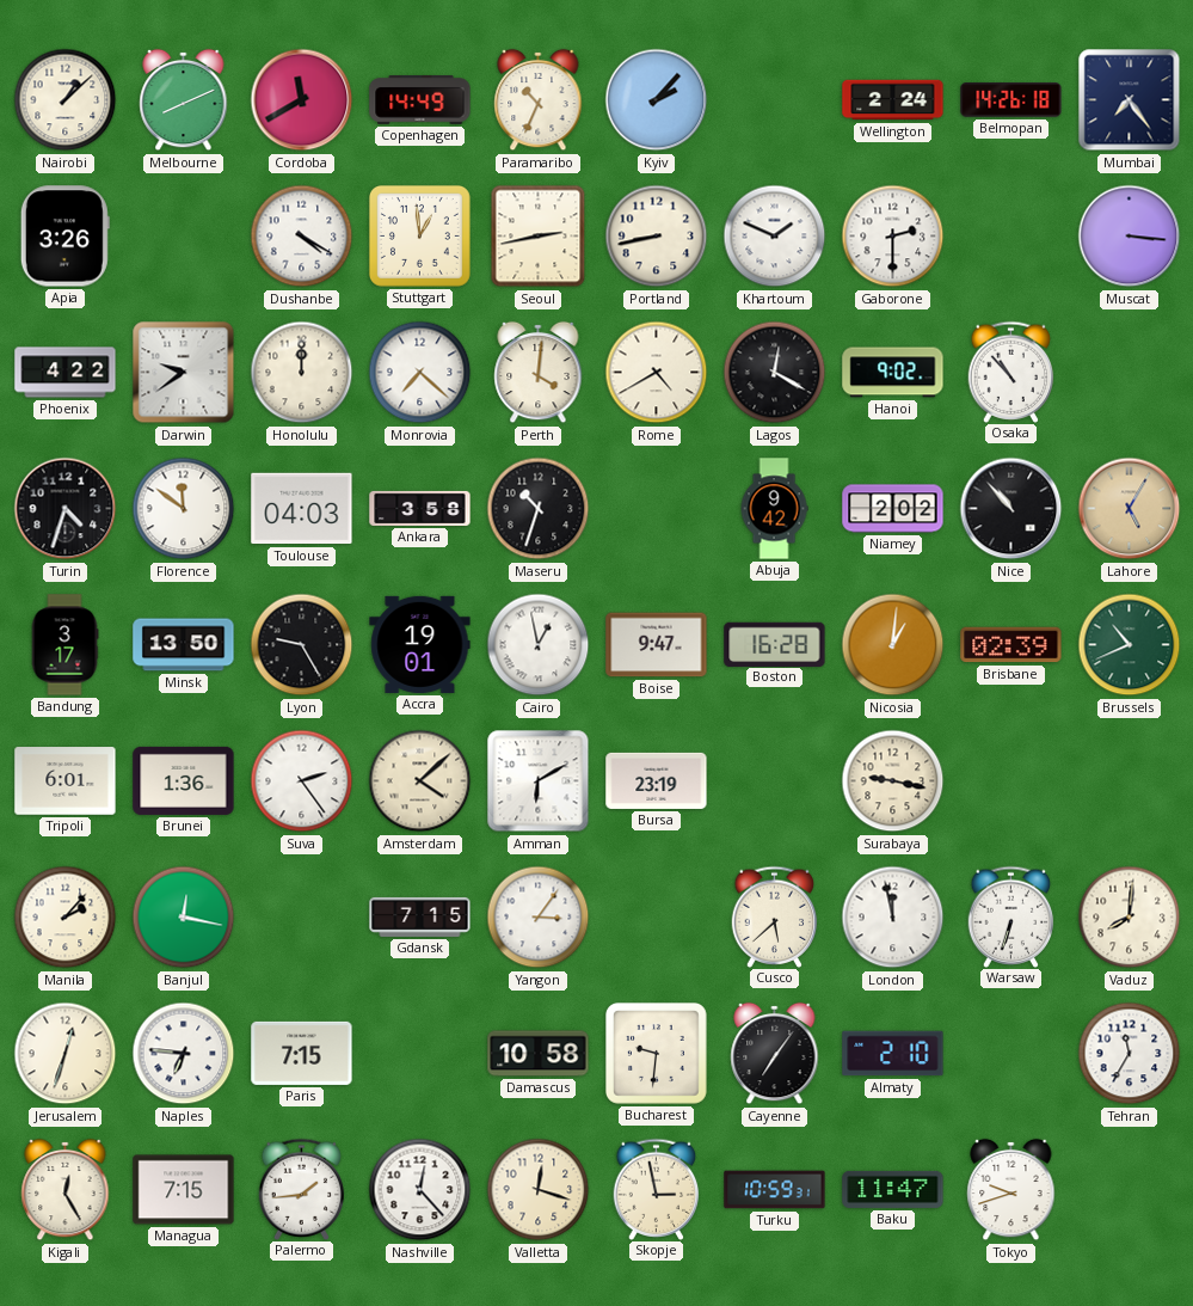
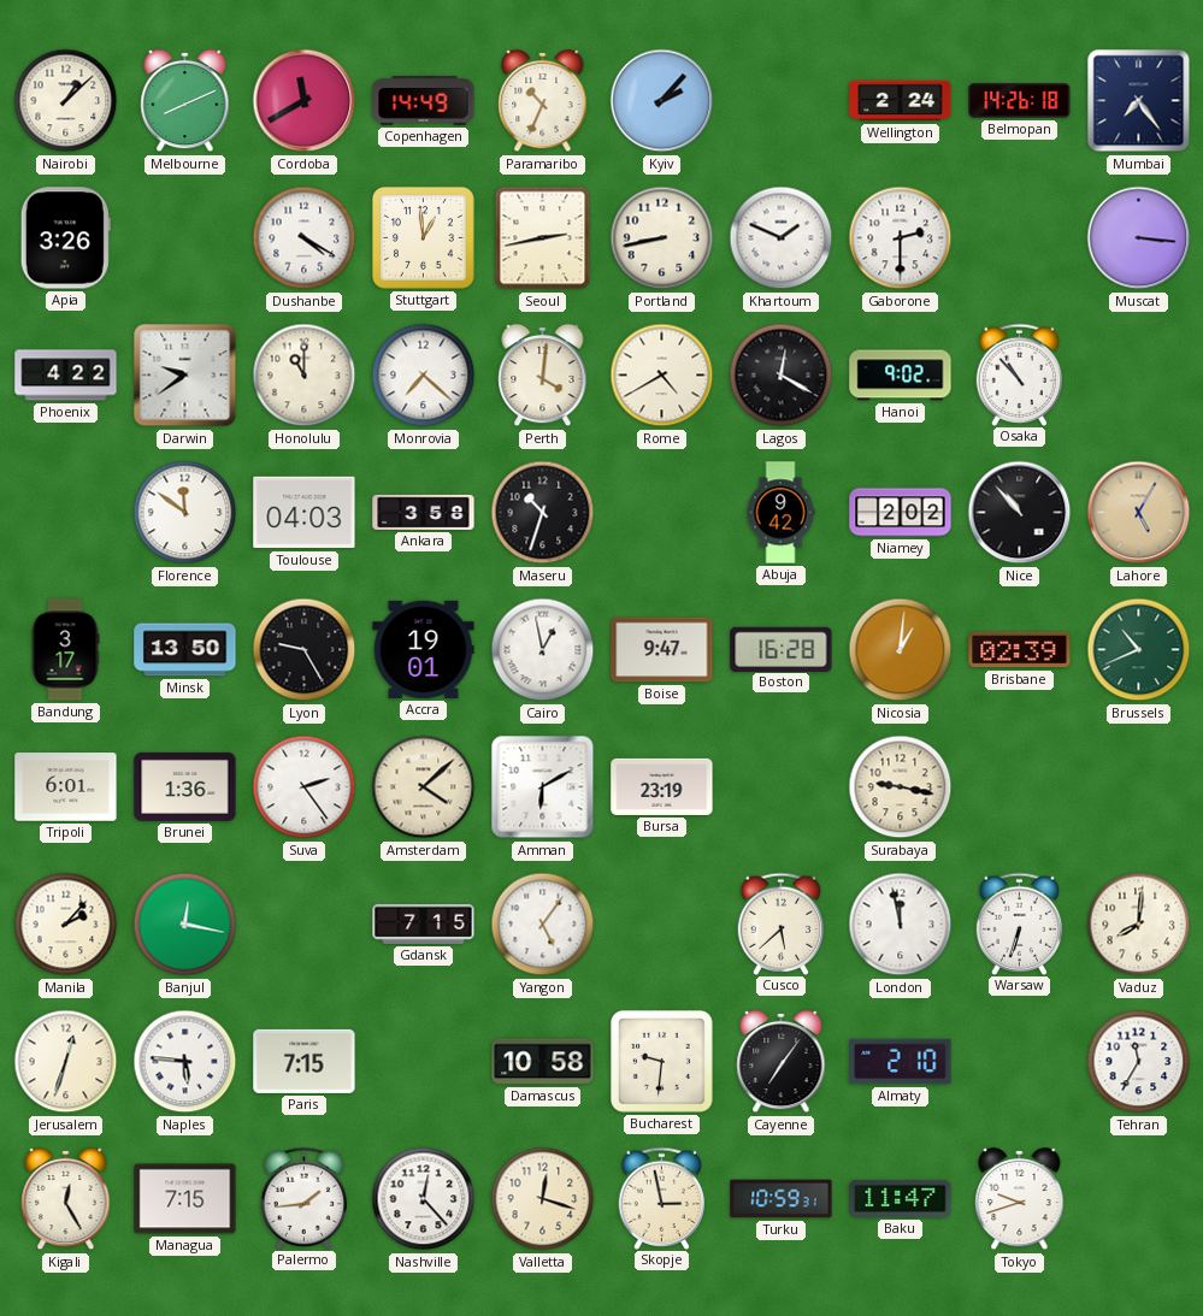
Honolulu: 12:00 -> 11:00 (305, 376)
Turin: 4:33 -> none (66, 509)
Yangon: 3:06 -> 5:06 (543, 925)
Naples: 6:46 -> 5:46 (185, 1062)
